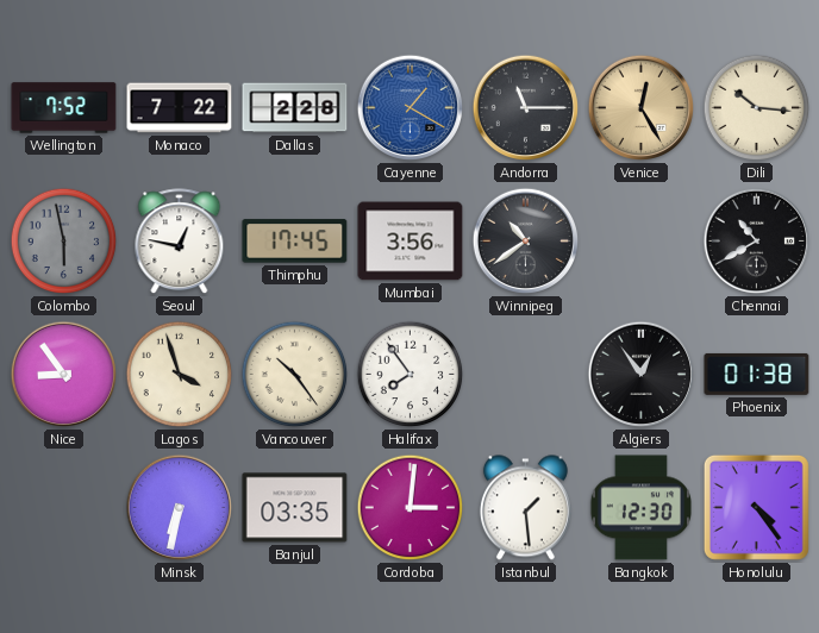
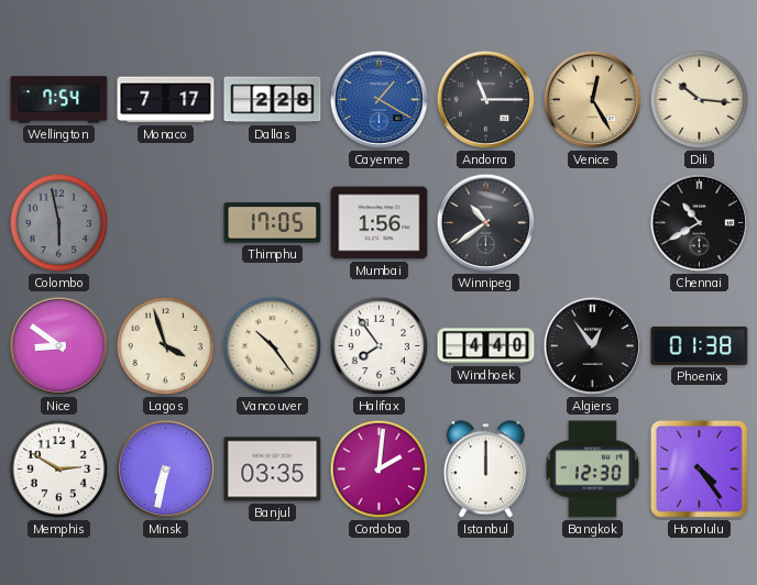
Wellington: 7:52 -> 7:54 (59, 100)
Monaco: 7:22 -> 7:17 (166, 100)
Seoul: 12:47 -> none (180, 242)
Thimphu: 17:45 -> 17:05 (273, 223)
Mumbai: 3:56 -> 1:56 (380, 223)
Nice: 8:54 -> 8:51 (59, 346)
Windhoek: none -> 4:40 (486, 346)
Memphis: none -> 2:50 (59, 470)
Cordoba: 3:01 -> 2:01 (380, 470)
Istanbul: 1:29 -> 12:00 (485, 470)
